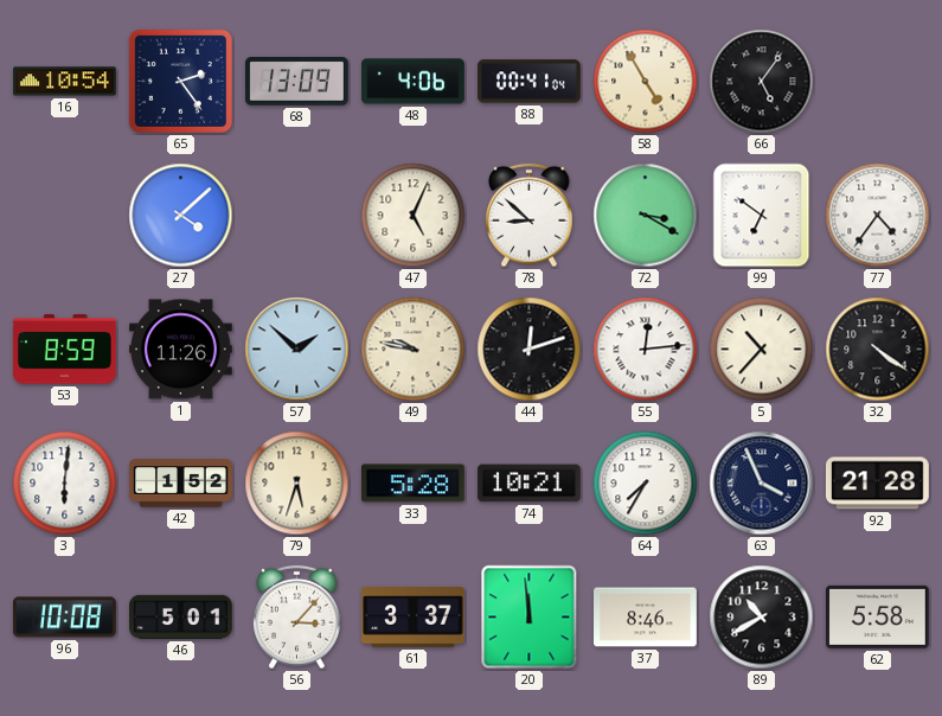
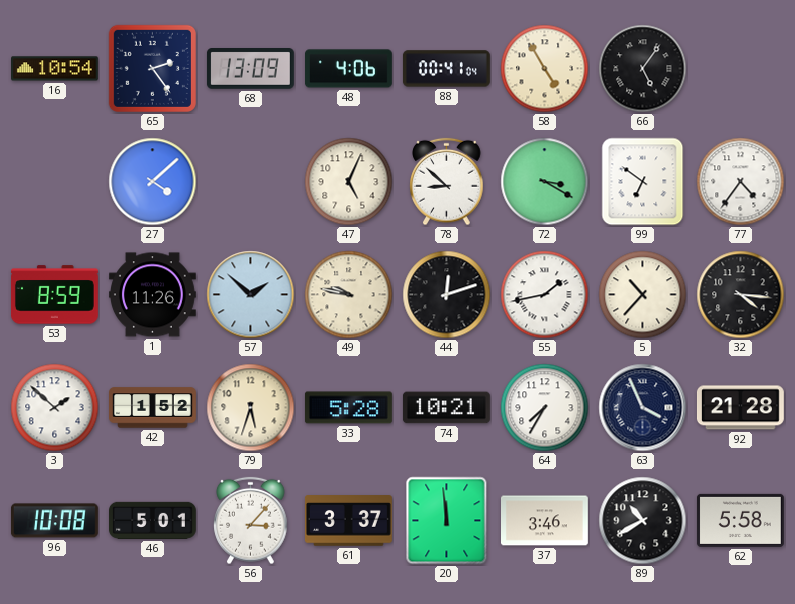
55: 12:14 -> 1:43 (545, 295)
32: 4:21 -> 4:16 (741, 295)
3: 6:01 -> 1:52 (55, 408)
37: 8:46 -> 3:46 (545, 521)
